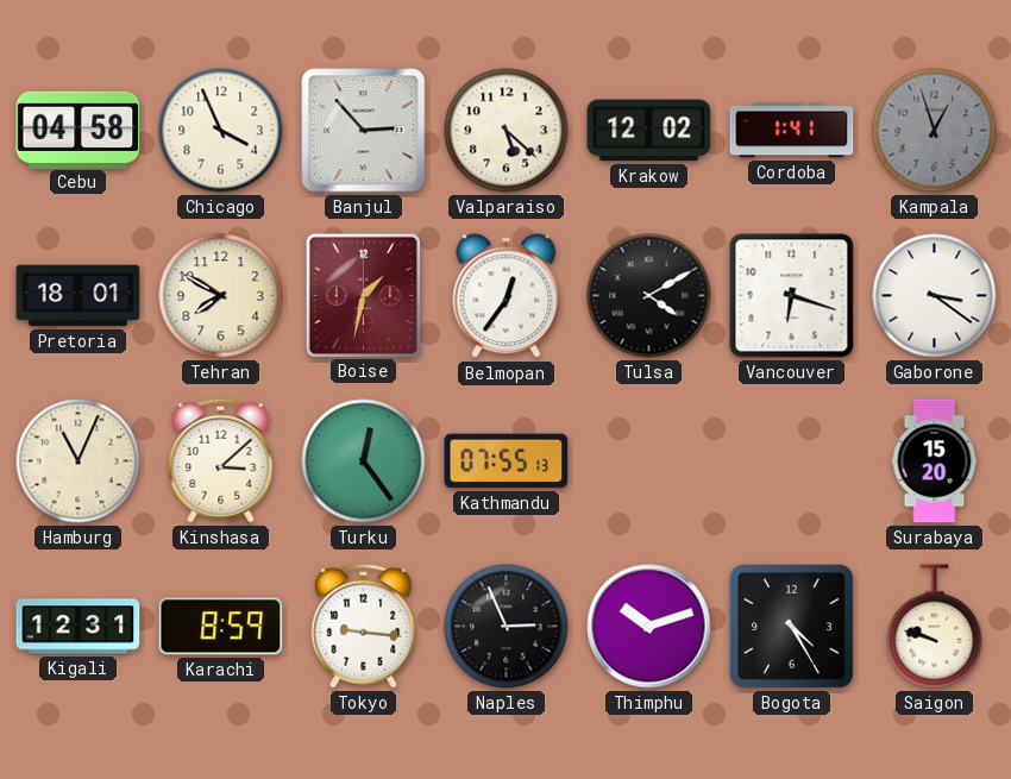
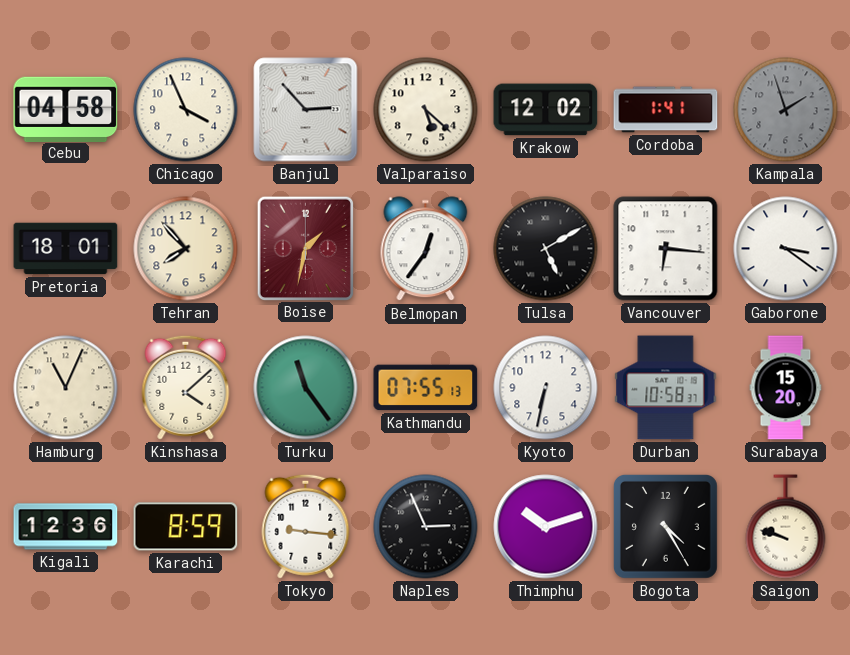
Kampala: 12:57 -> 1:57 (786, 110)
Tehran: 7:50 -> 7:53 (186, 249)
Tulsa: 4:10 -> 5:10 (546, 249)
Vancouver: 6:18 -> 6:16 (666, 249)
Kinshasa: 3:08 -> 4:08 (186, 387)
Turku: 12:24 -> 11:24 (306, 388)
Kyoto: none -> 6:32 (546, 388)
Durban: none -> 10:58 (666, 388)
Kigali: 12:31 -> 12:36 (66, 527)
